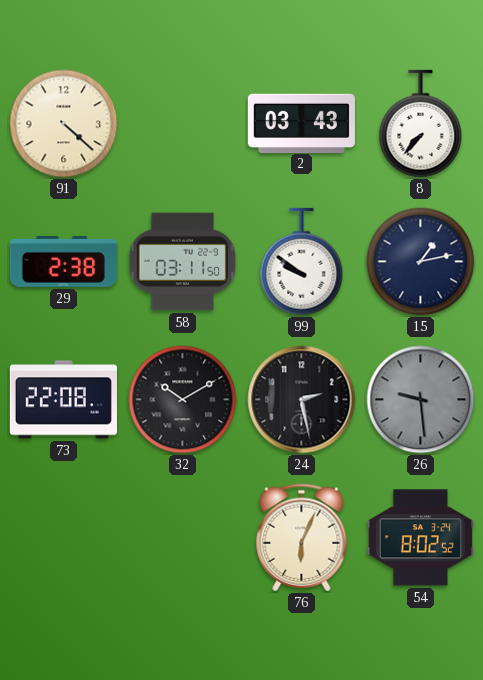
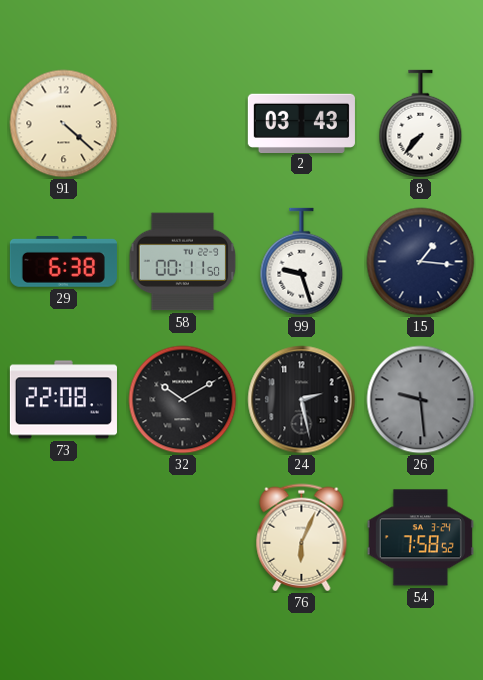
29: 2:38 -> 6:38 (63, 262)
58: 03:11 -> 00:11 (183, 262)
99: 9:51 -> 9:27 (302, 262)
15: 1:13 -> 1:16 (421, 262)
54: 8:02 -> 7:58 (420, 538)
